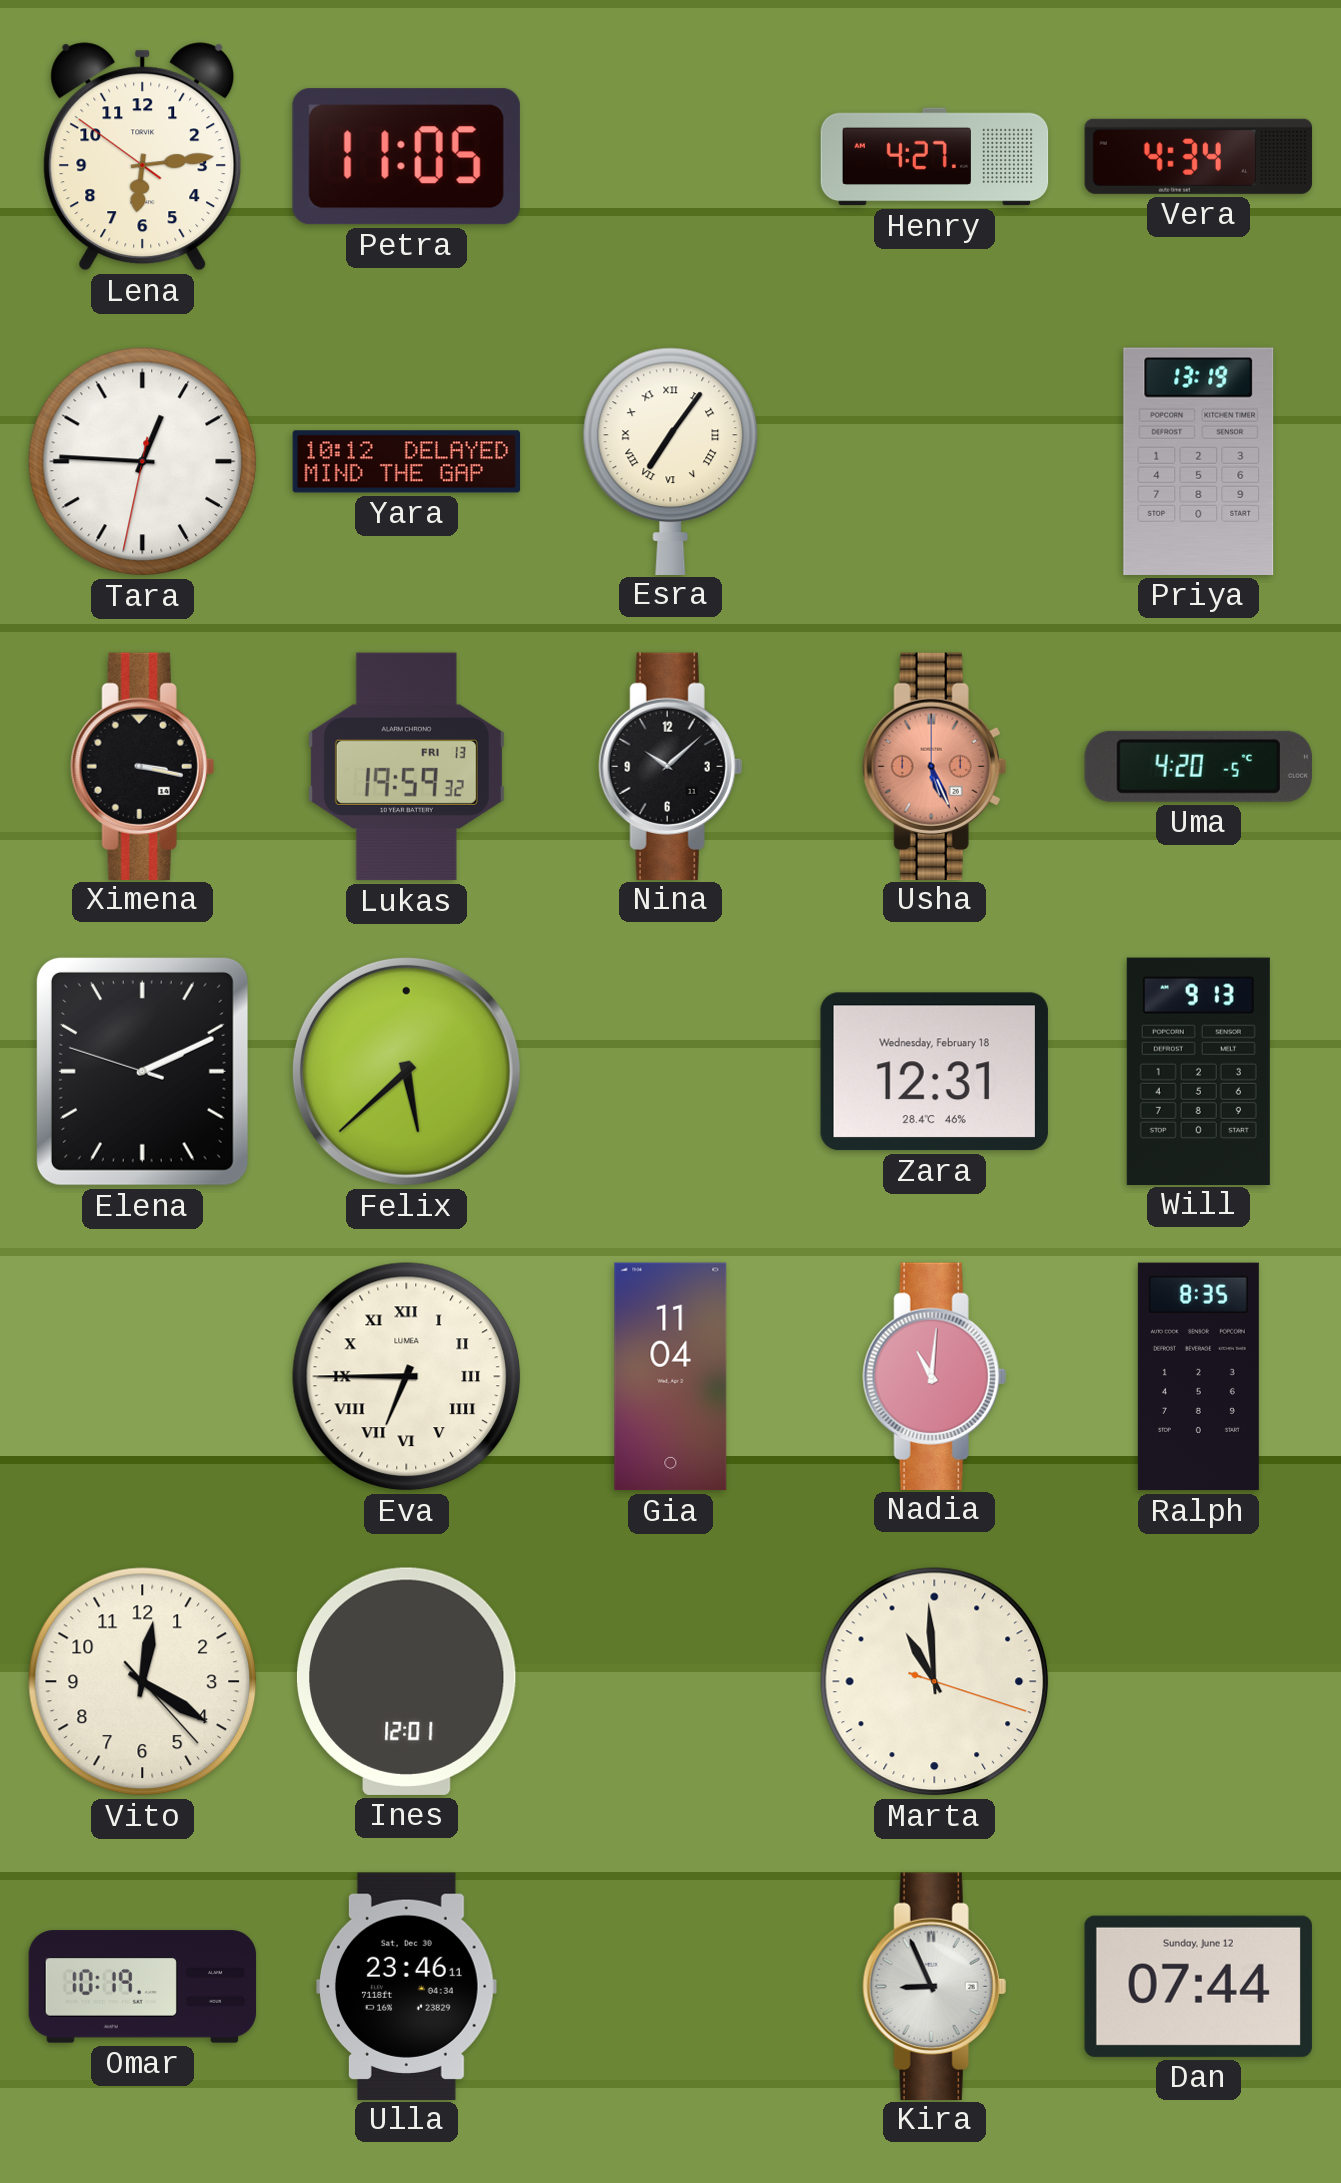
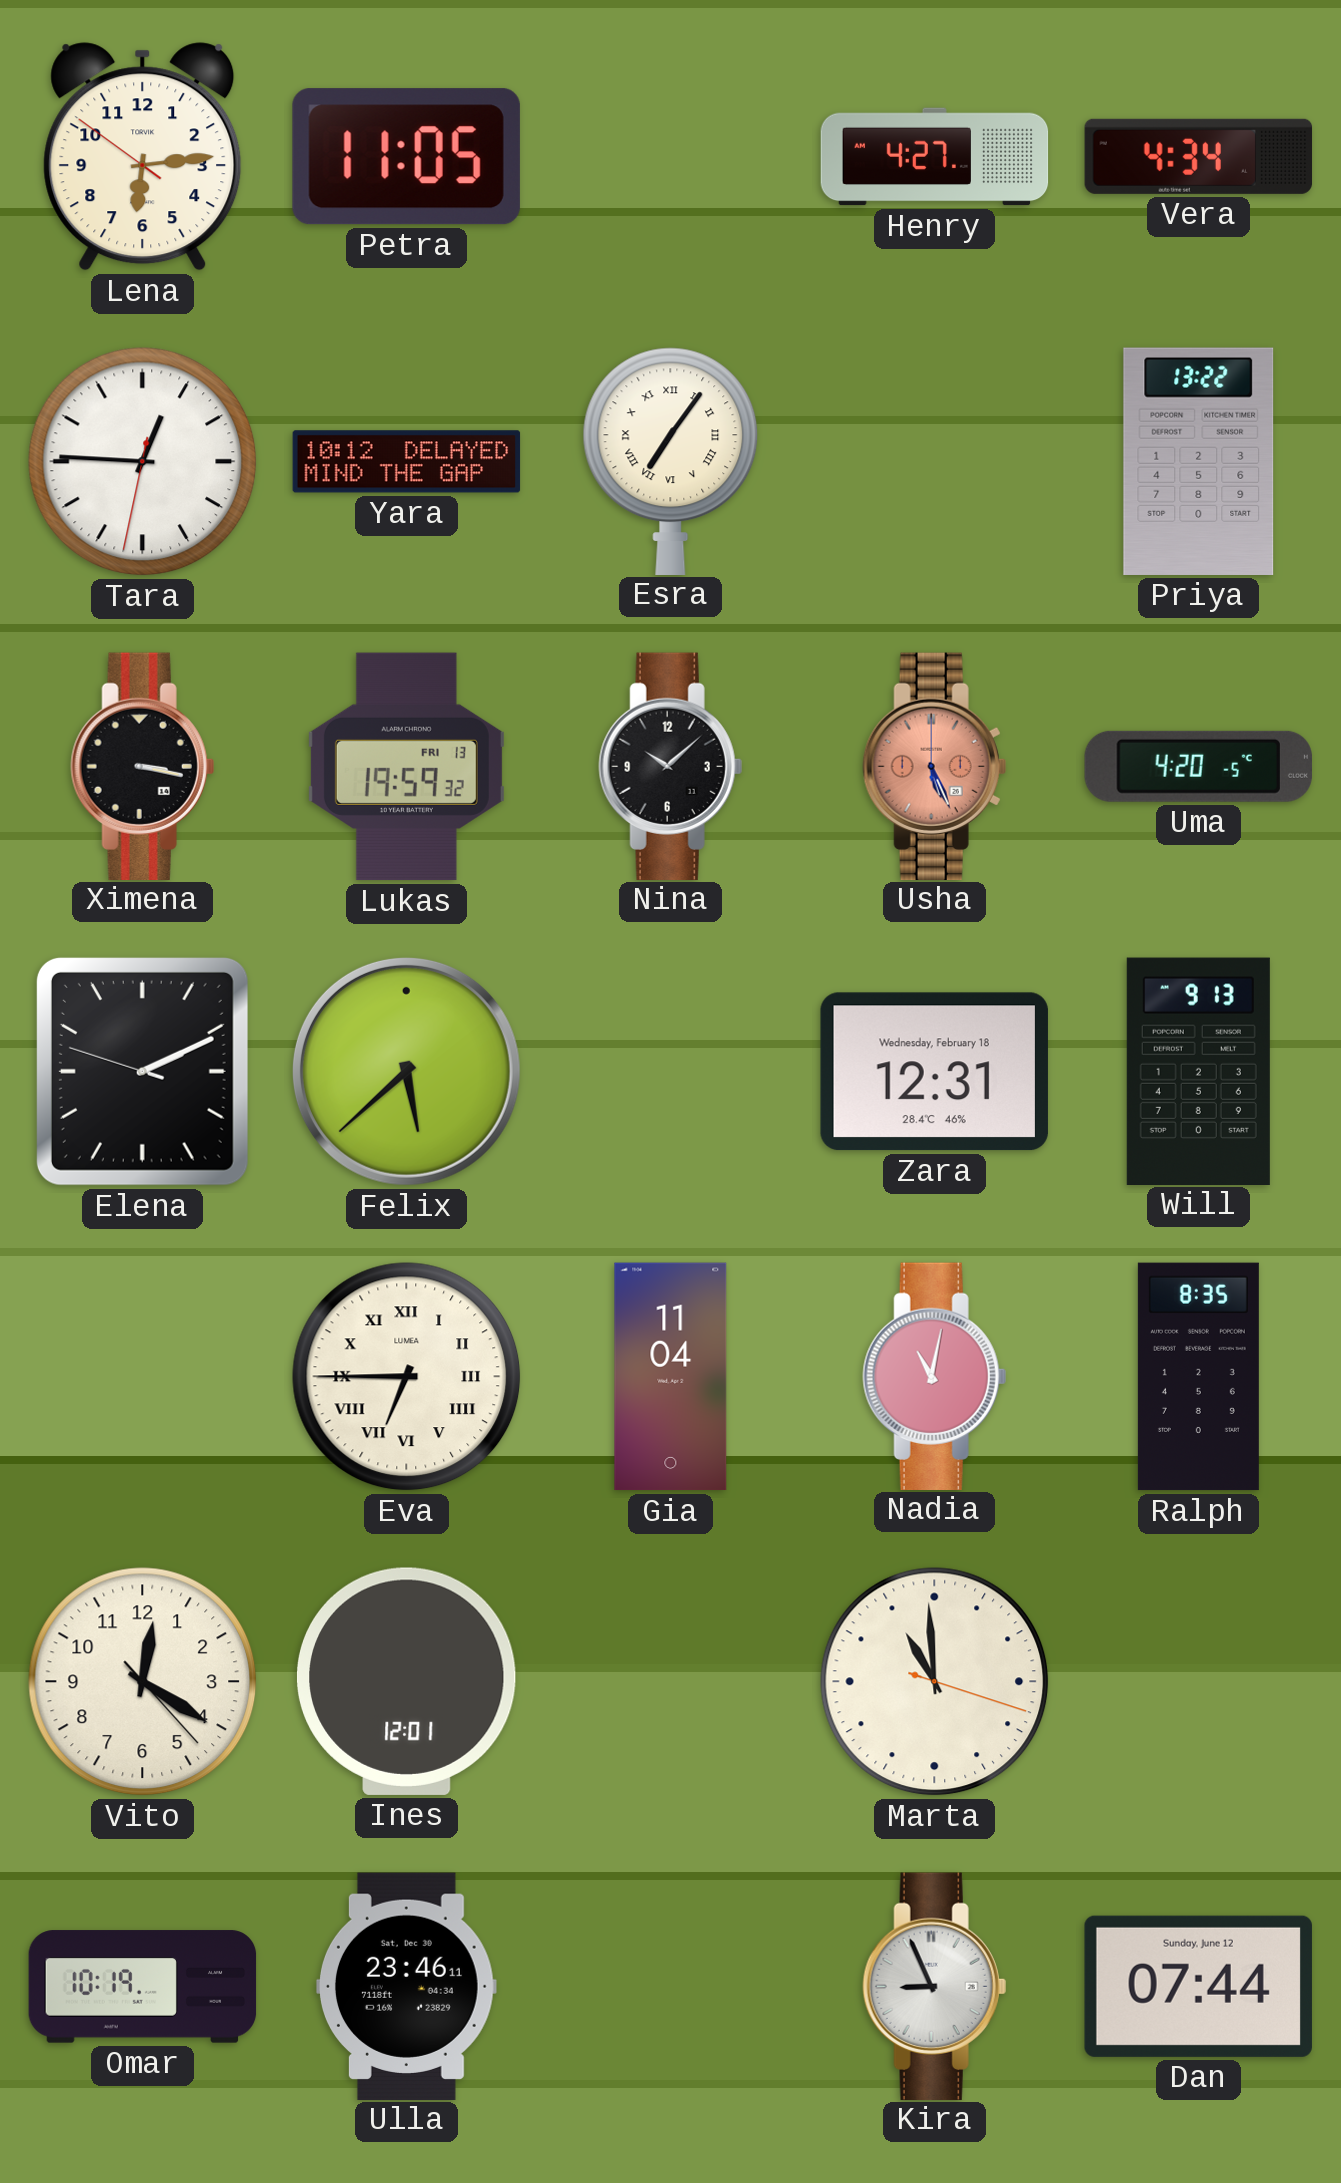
Priya: 13:19 -> 13:22 (1199, 461)
Nadia: 11:01 -> 11:02 (934, 1376)
